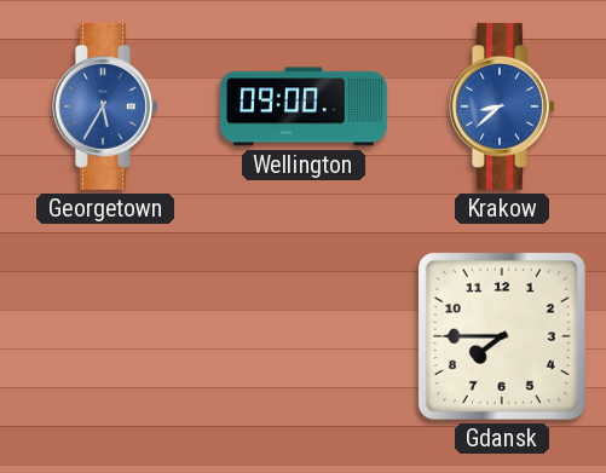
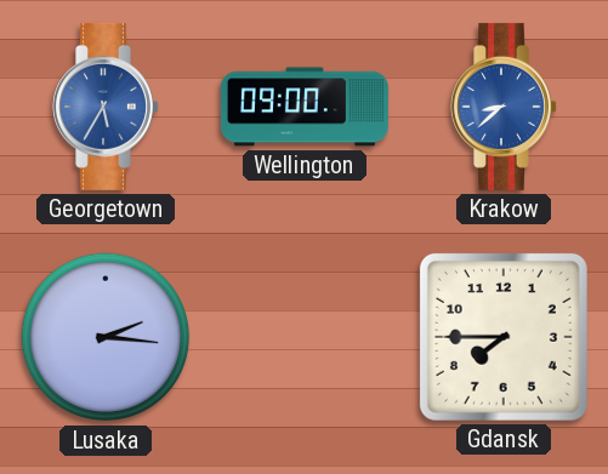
Lusaka: none -> 2:16 (106, 337)
